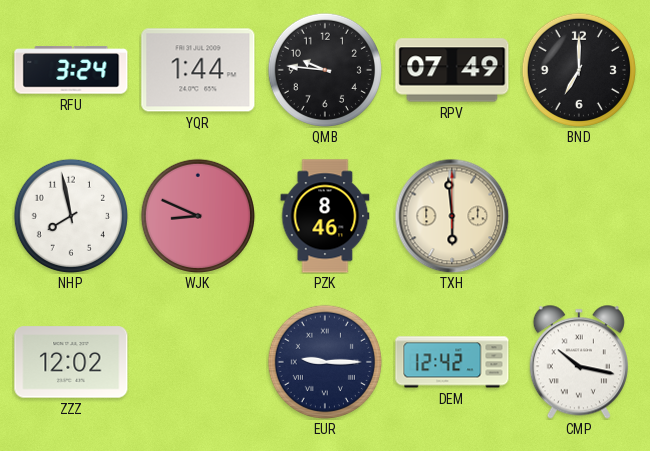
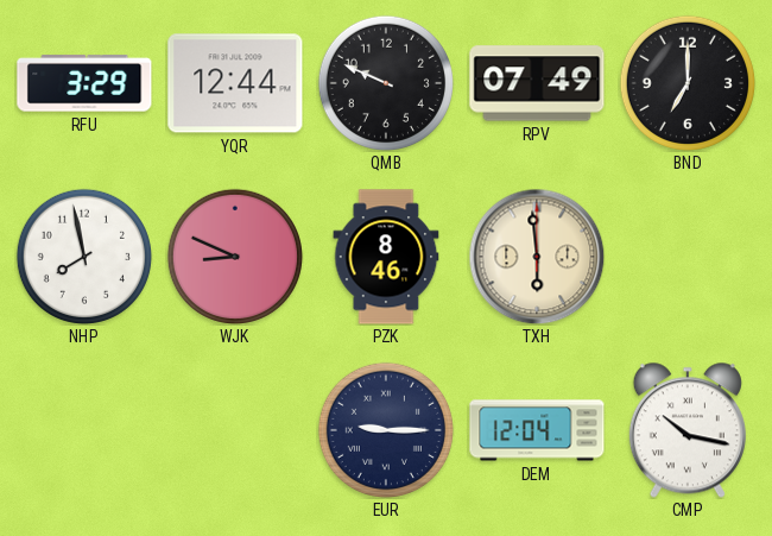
RFU: 3:24 -> 3:29 (84, 83)
YQR: 1:44 -> 12:44 (235, 83)
QMB: 9:46 -> 9:49 (386, 83)
ZZZ: 12:02 -> none (71, 362)
DEM: 12:42 -> 12:04 (537, 430)
